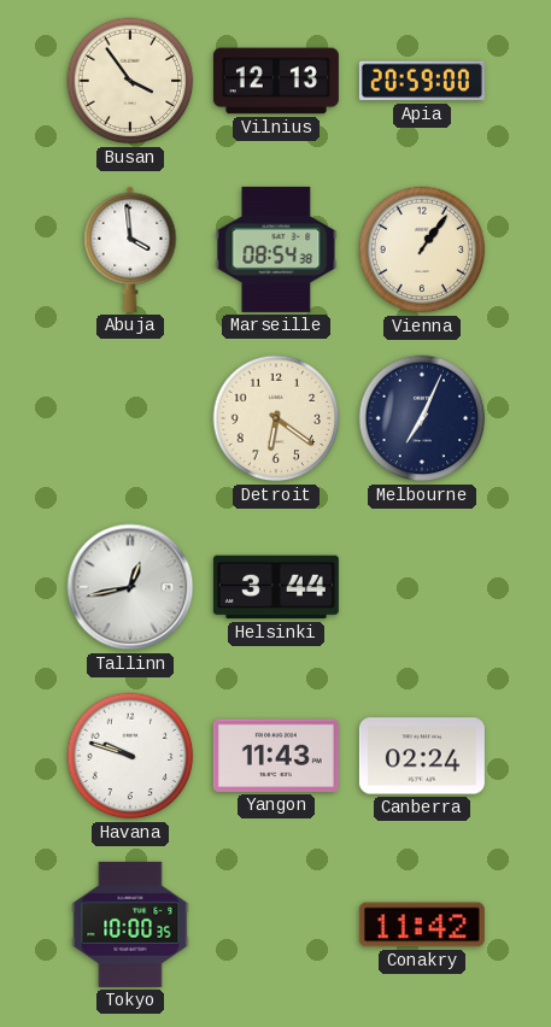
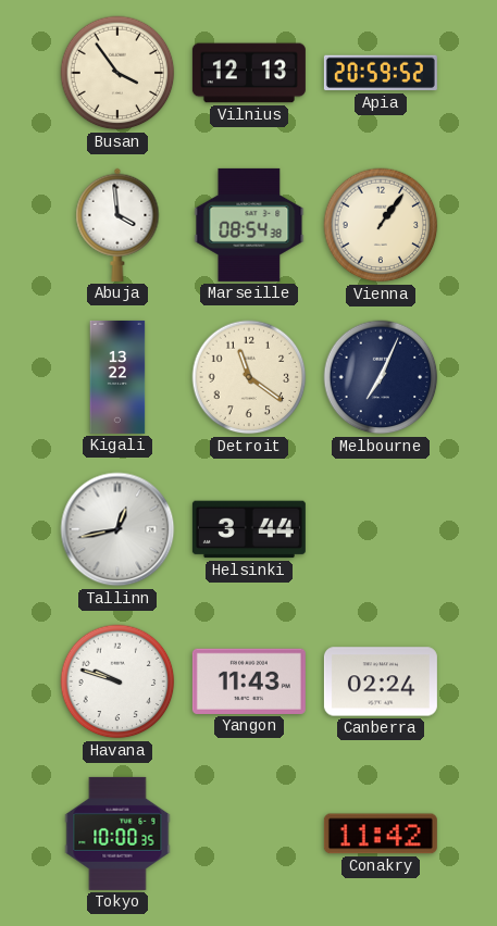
Apia: 20:59:00 -> 20:59:52 (381, 73)
Kigali: none -> 13:22 (117, 377)
Detroit: 6:21 -> 11:21 (249, 377)
